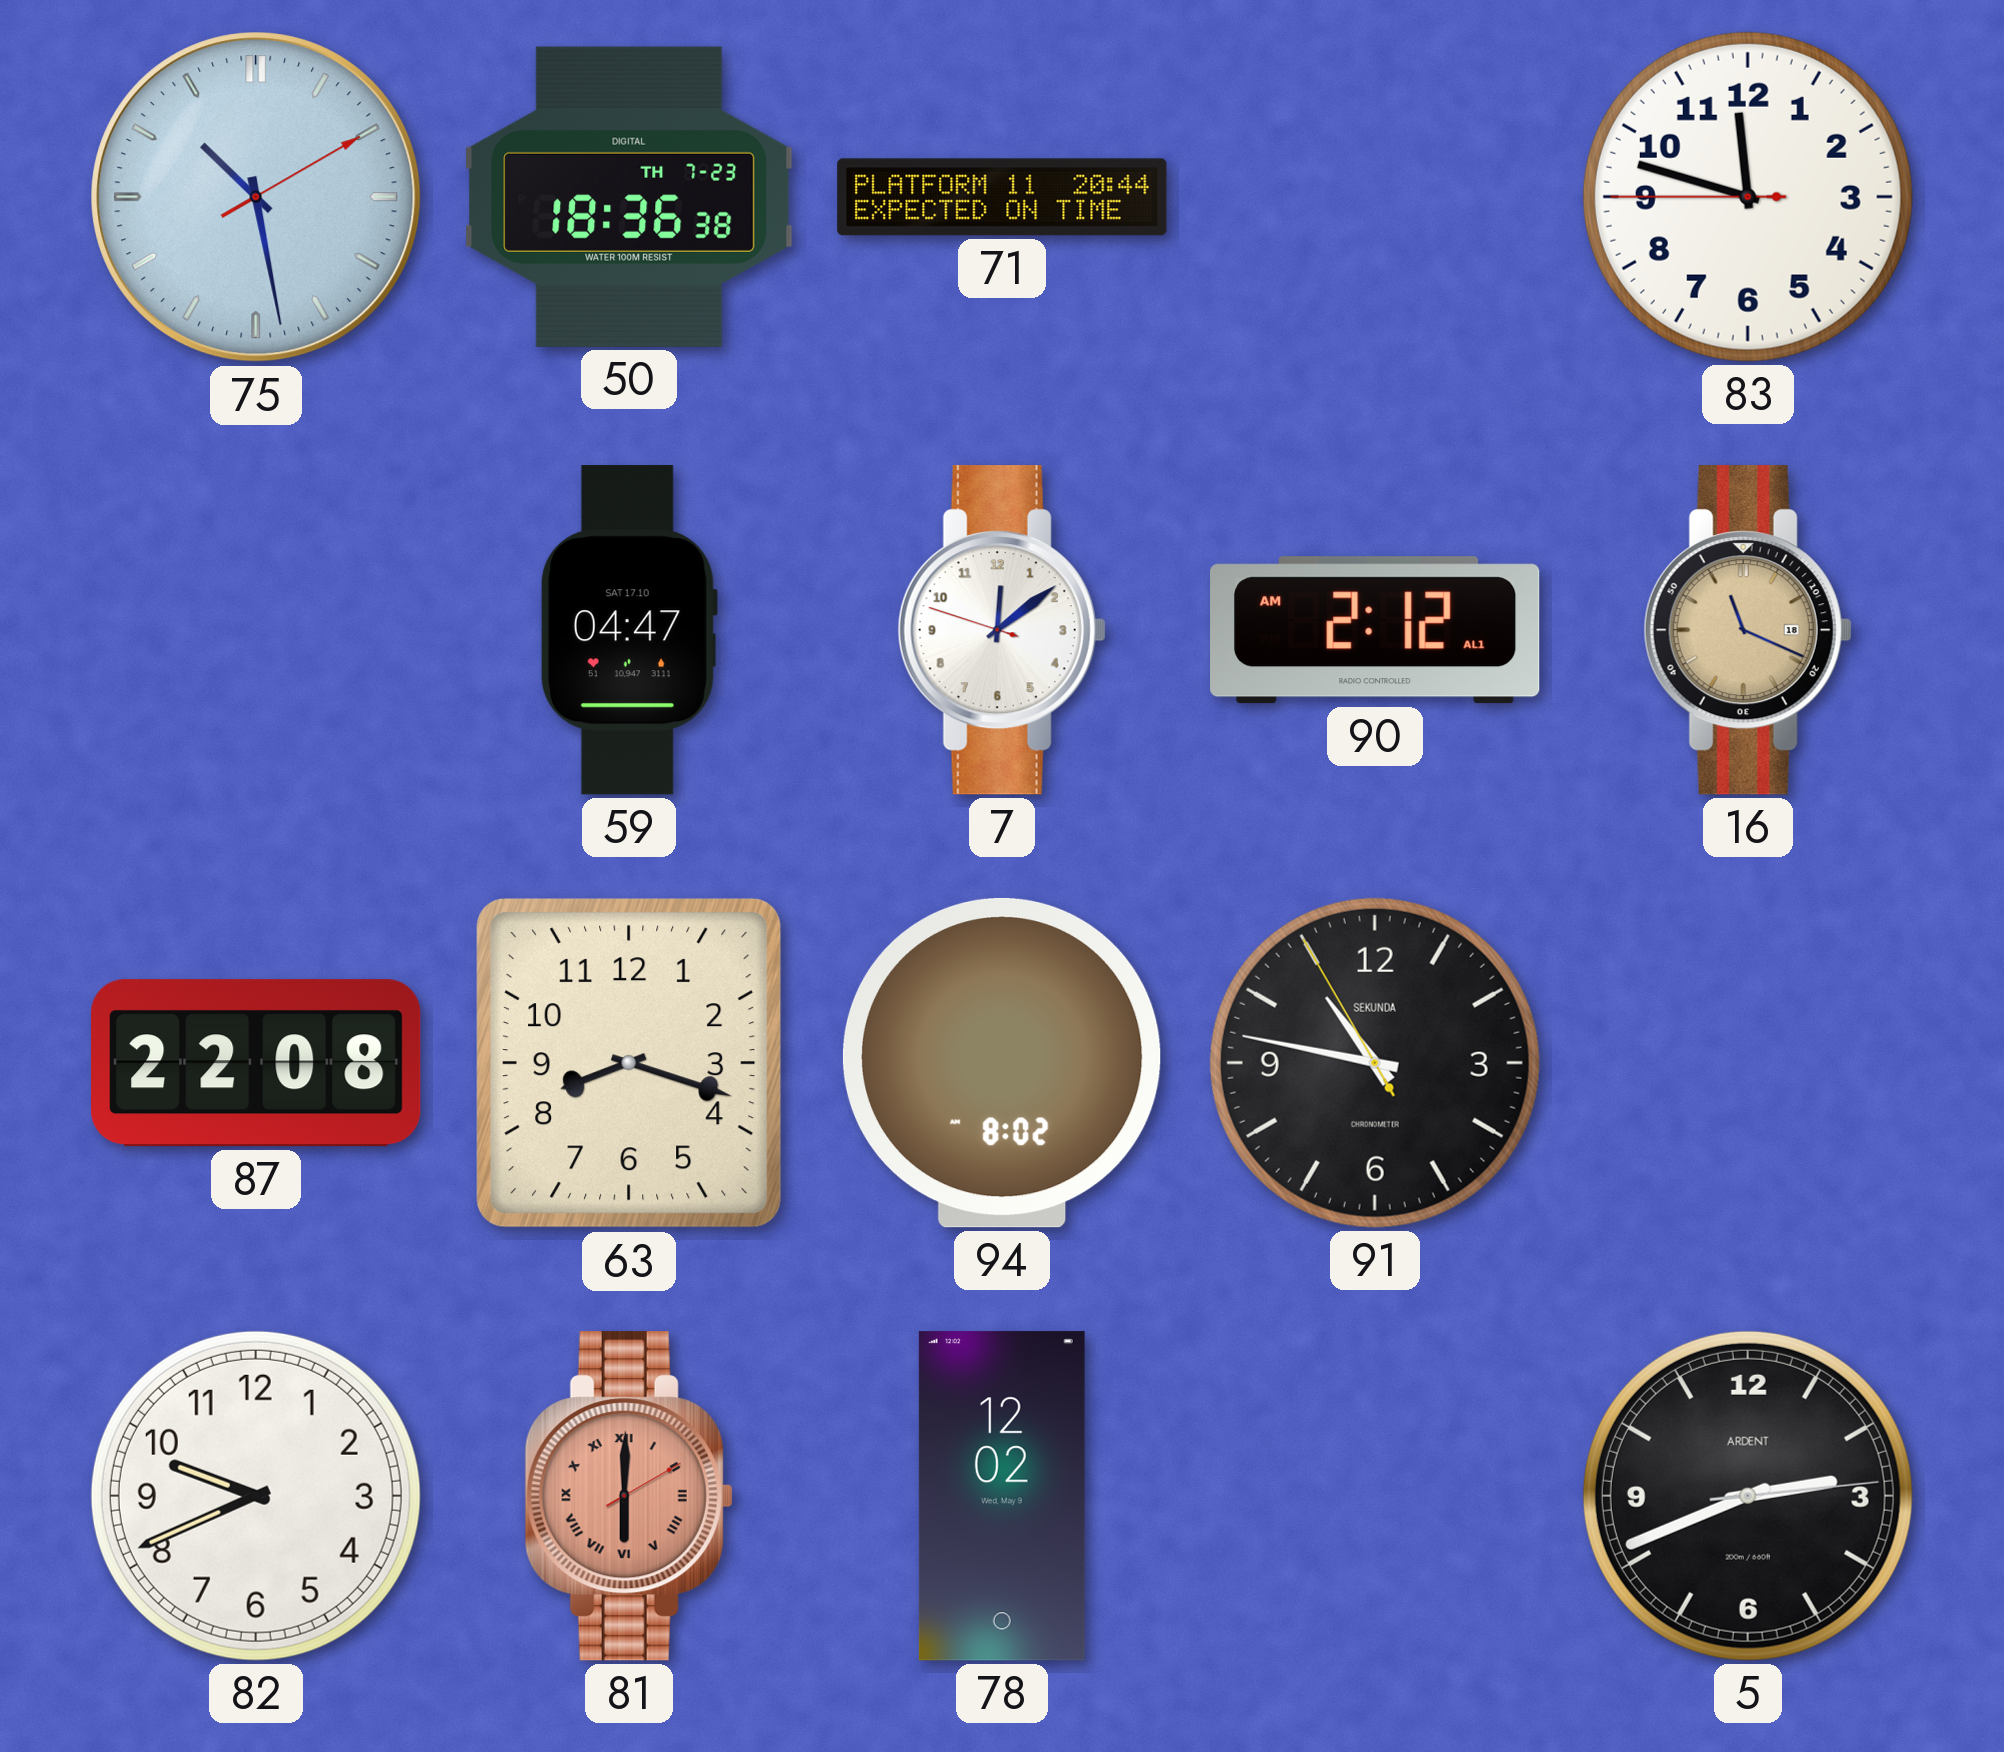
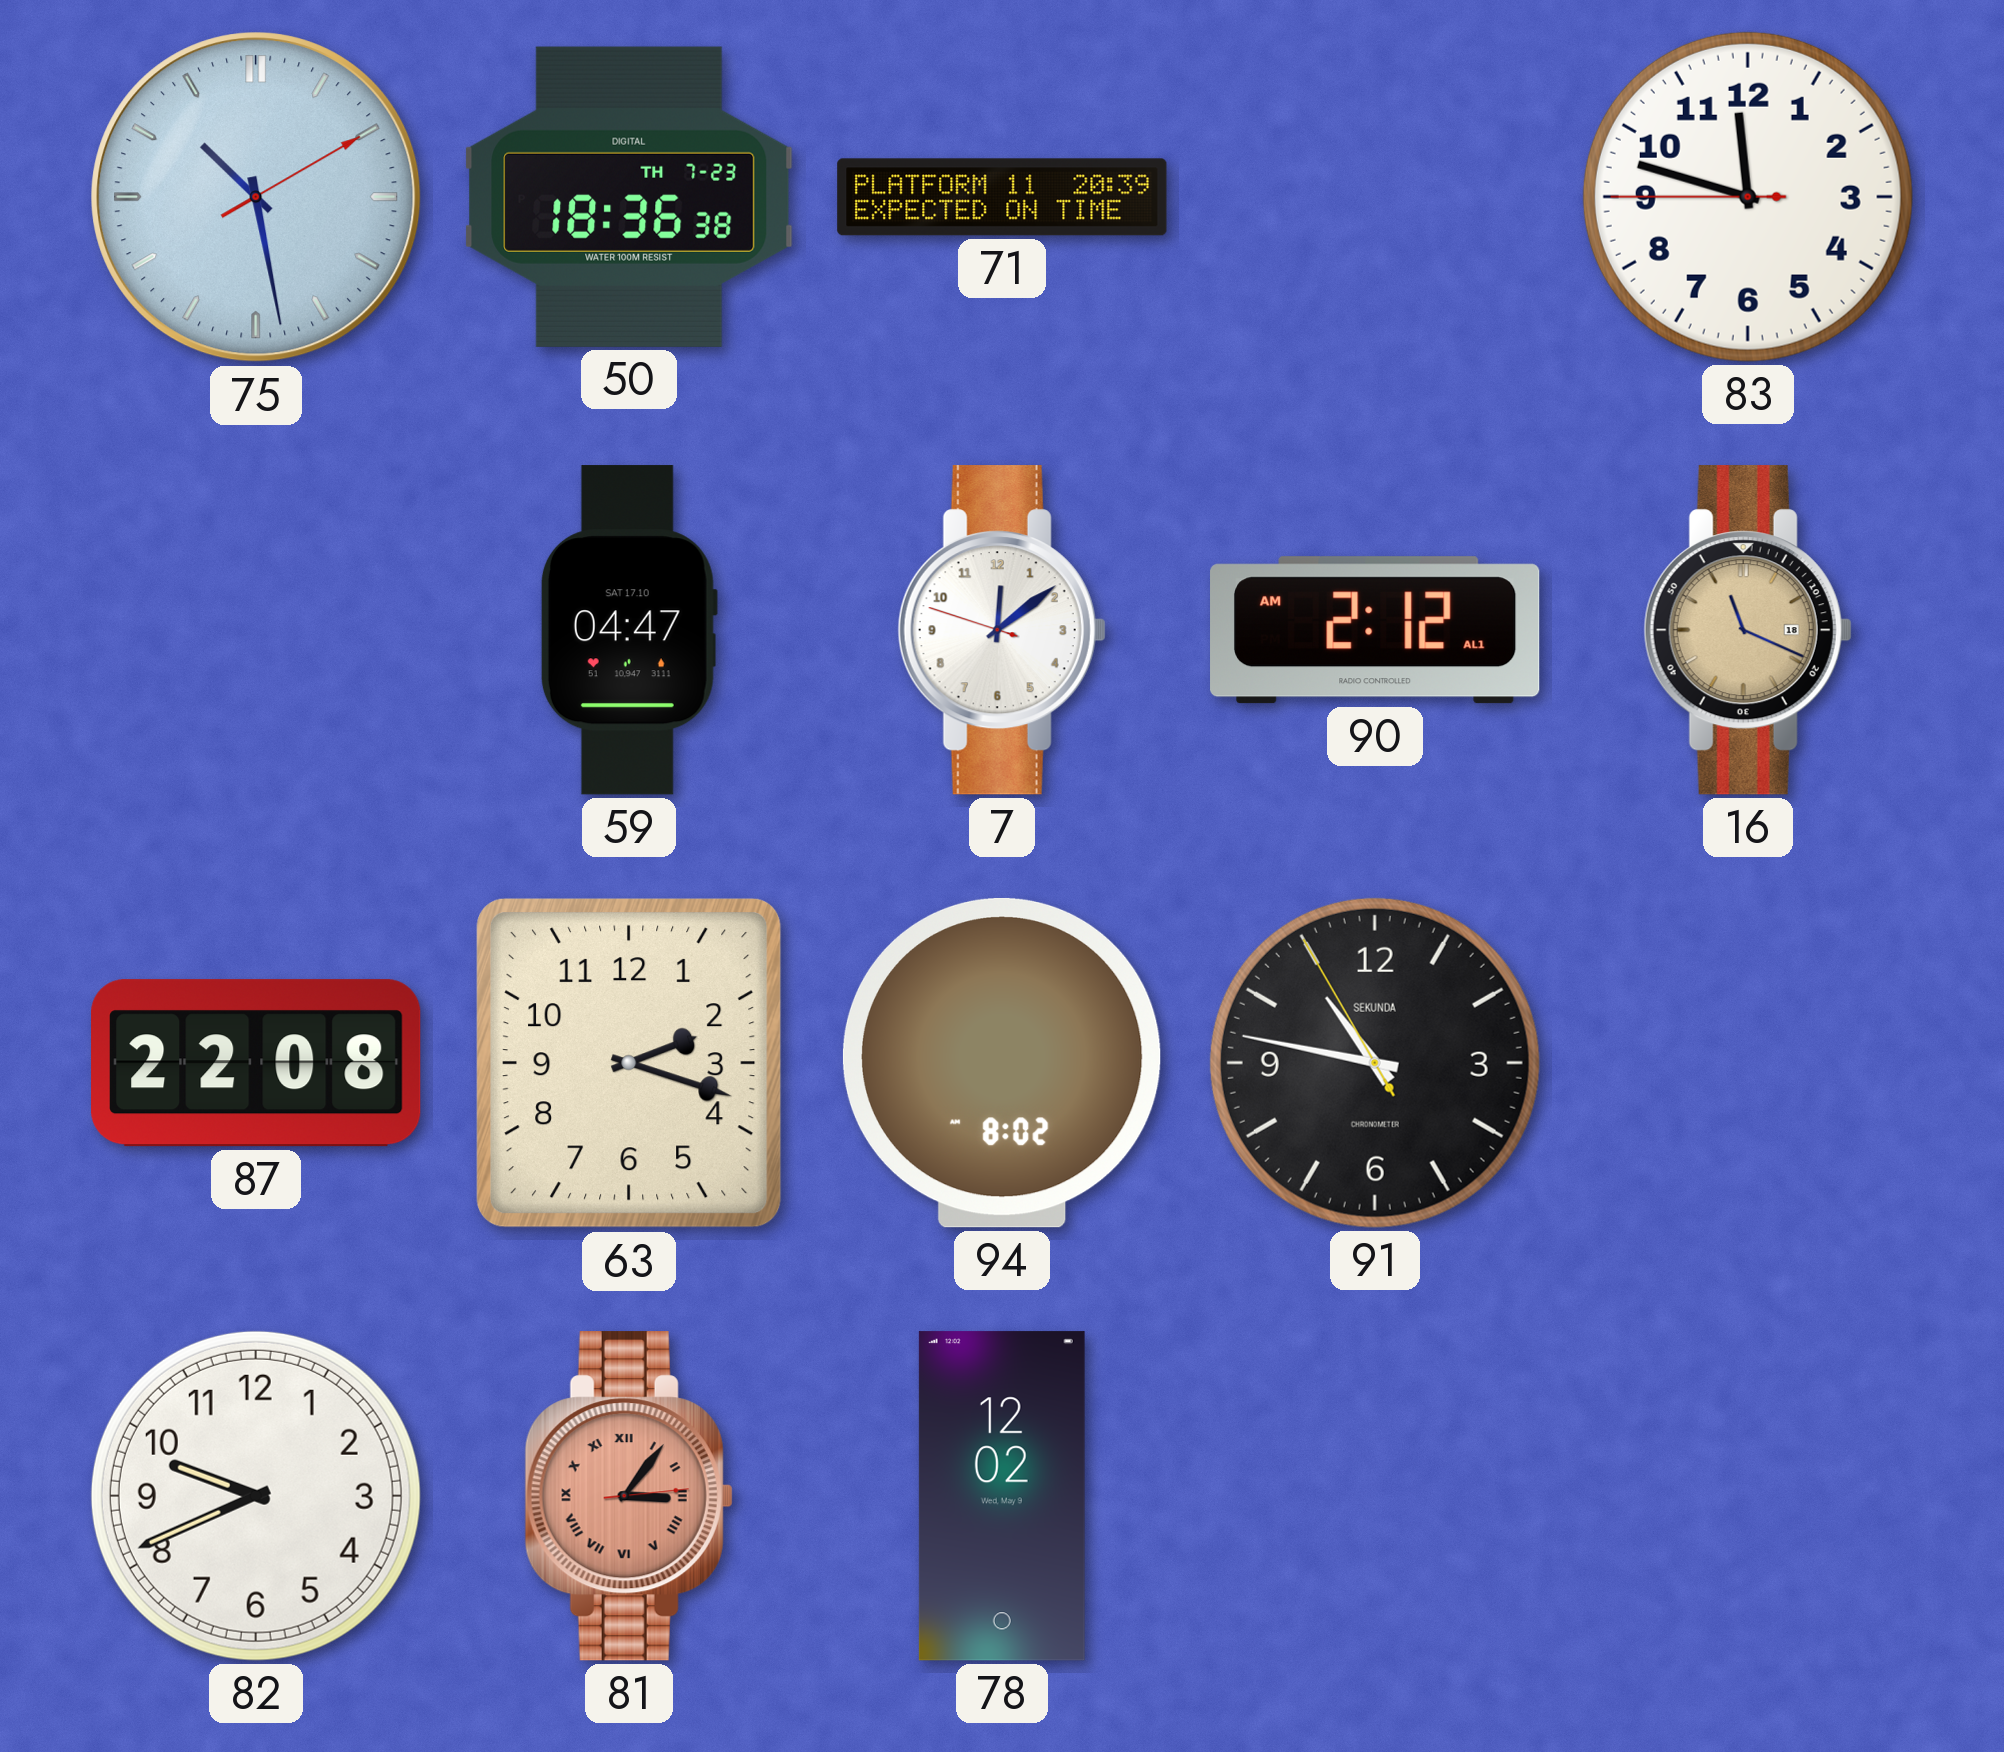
71: 20:44 -> 20:39 (1002, 197)
63: 8:18 -> 2:18 (630, 1064)
81: 6:00 -> 3:06 (629, 1496)
5: 2:41 -> none (1748, 1496)
